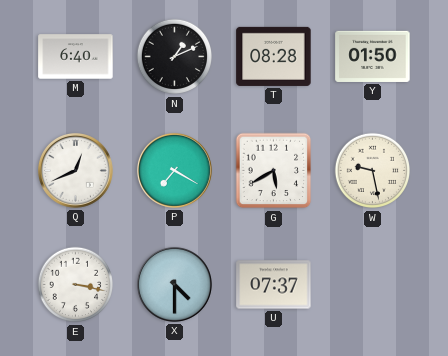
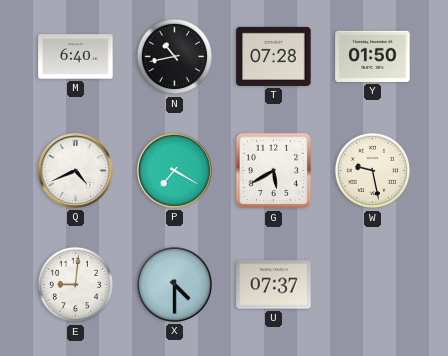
N: 1:11 -> 10:43 (175, 57)
T: 08:28 -> 07:28 (274, 56)
Q: 12:41 -> 4:41 (75, 170)
E: 3:17 -> 9:01 (76, 285)
